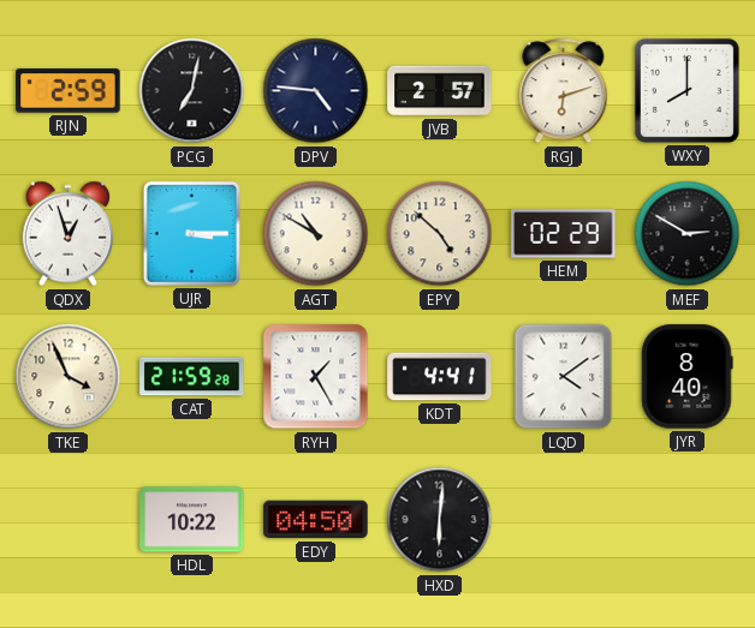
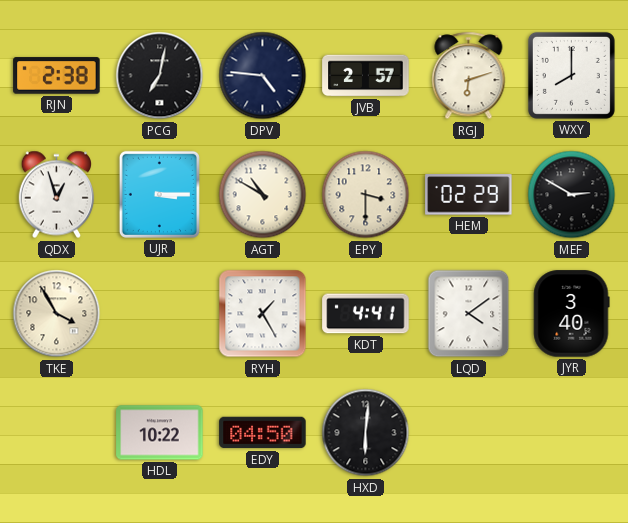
RJN: 2:59 -> 2:38 (57, 76)
EPY: 4:52 -> 3:30 (366, 195)
TKE: 3:56 -> 3:55 (57, 314)
CAT: 21:59 -> none (192, 377)
JYR: 8:40 -> 3:40 (572, 314)
